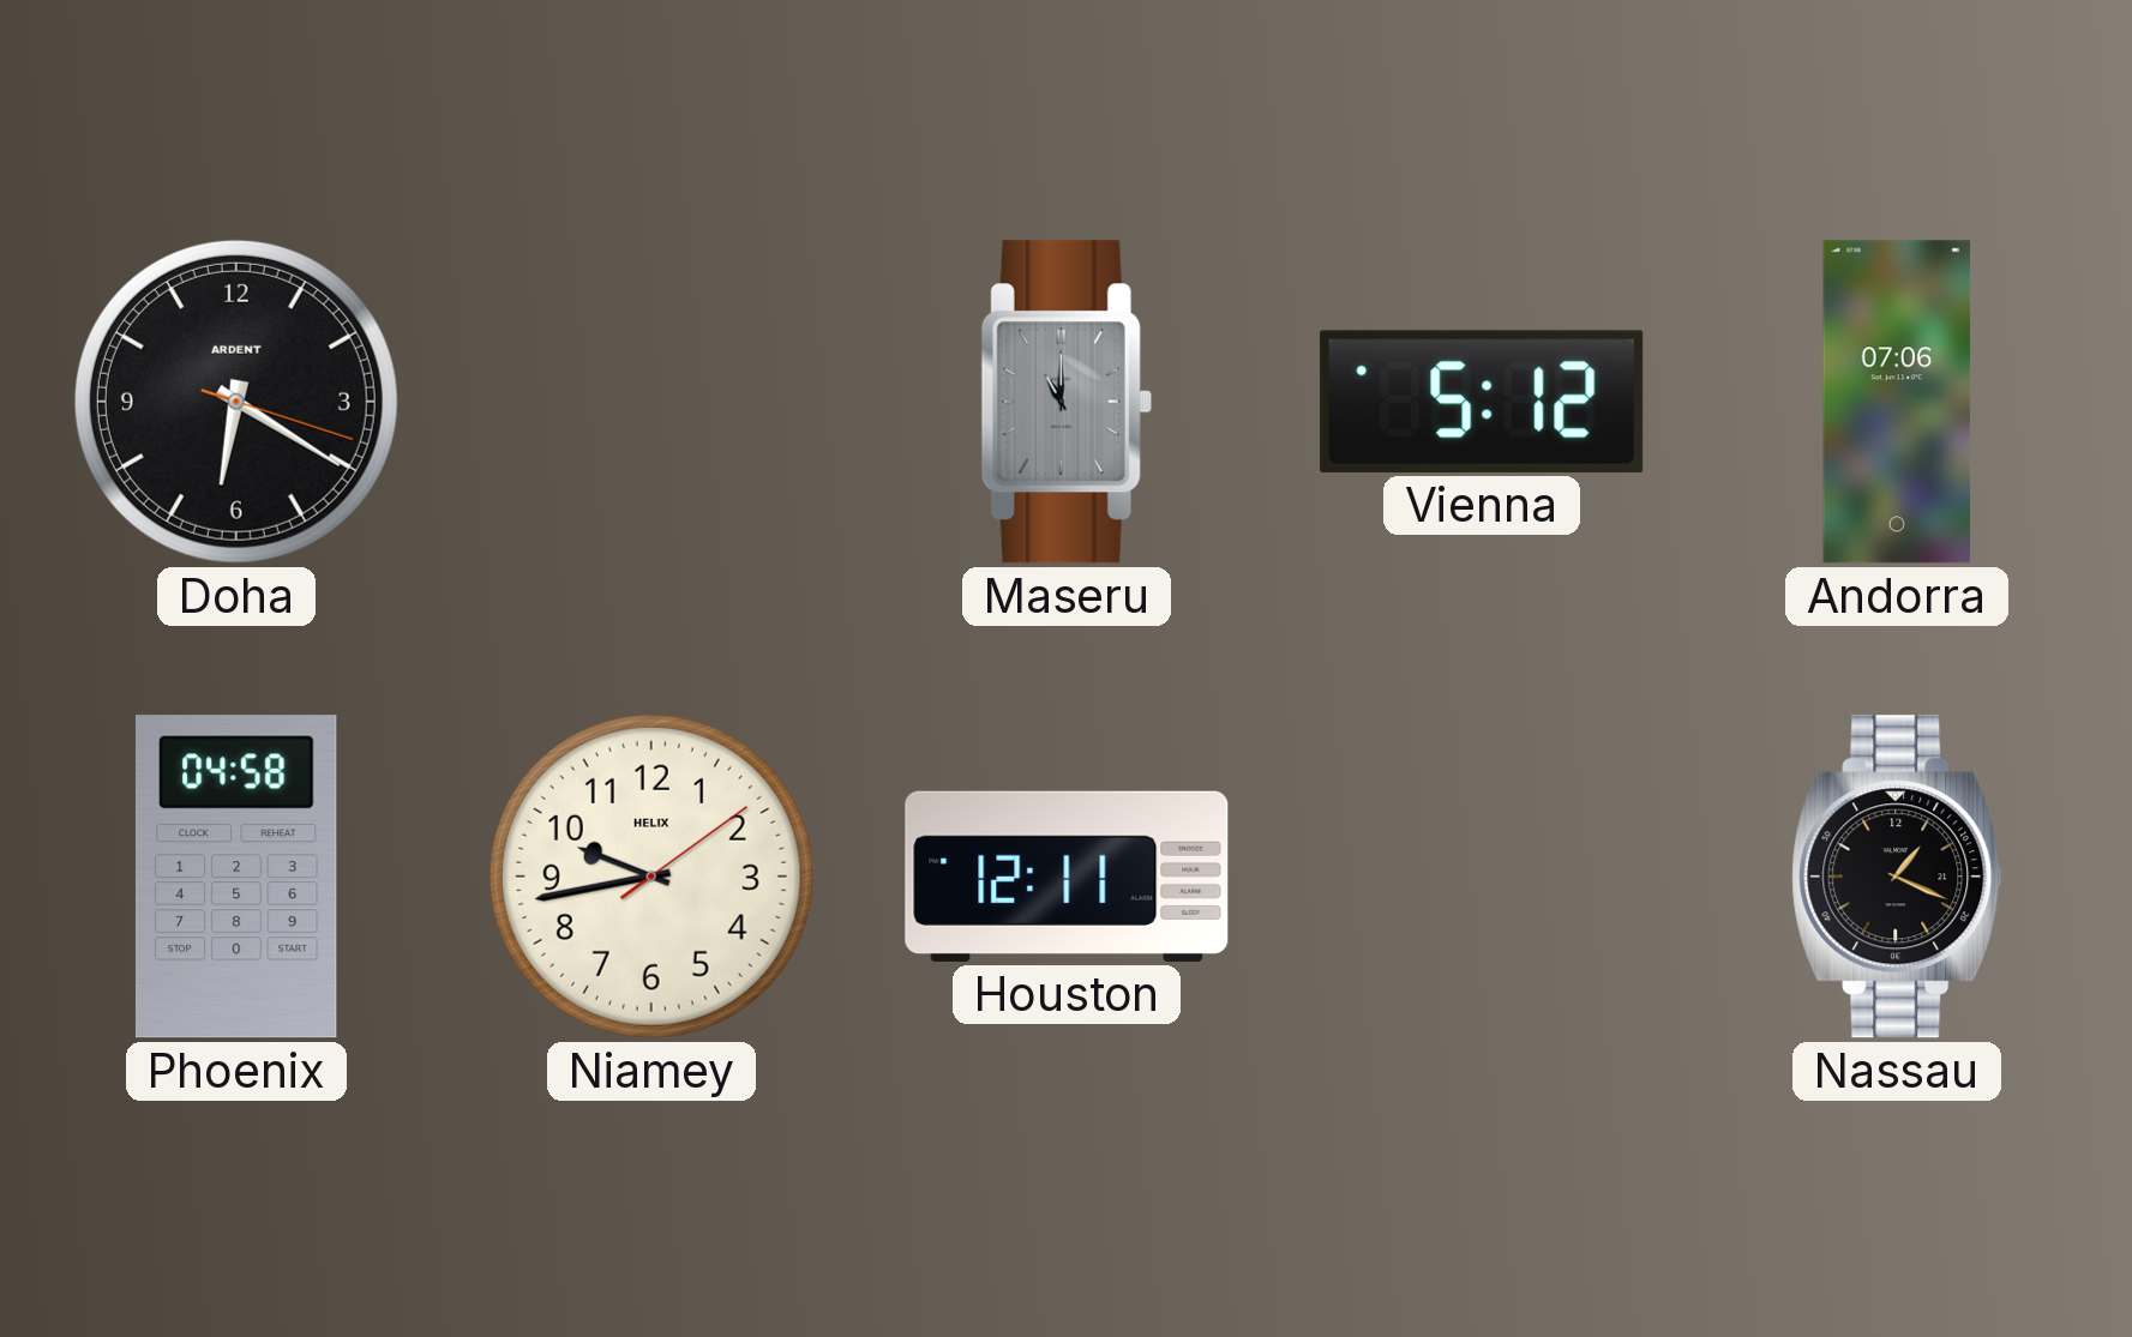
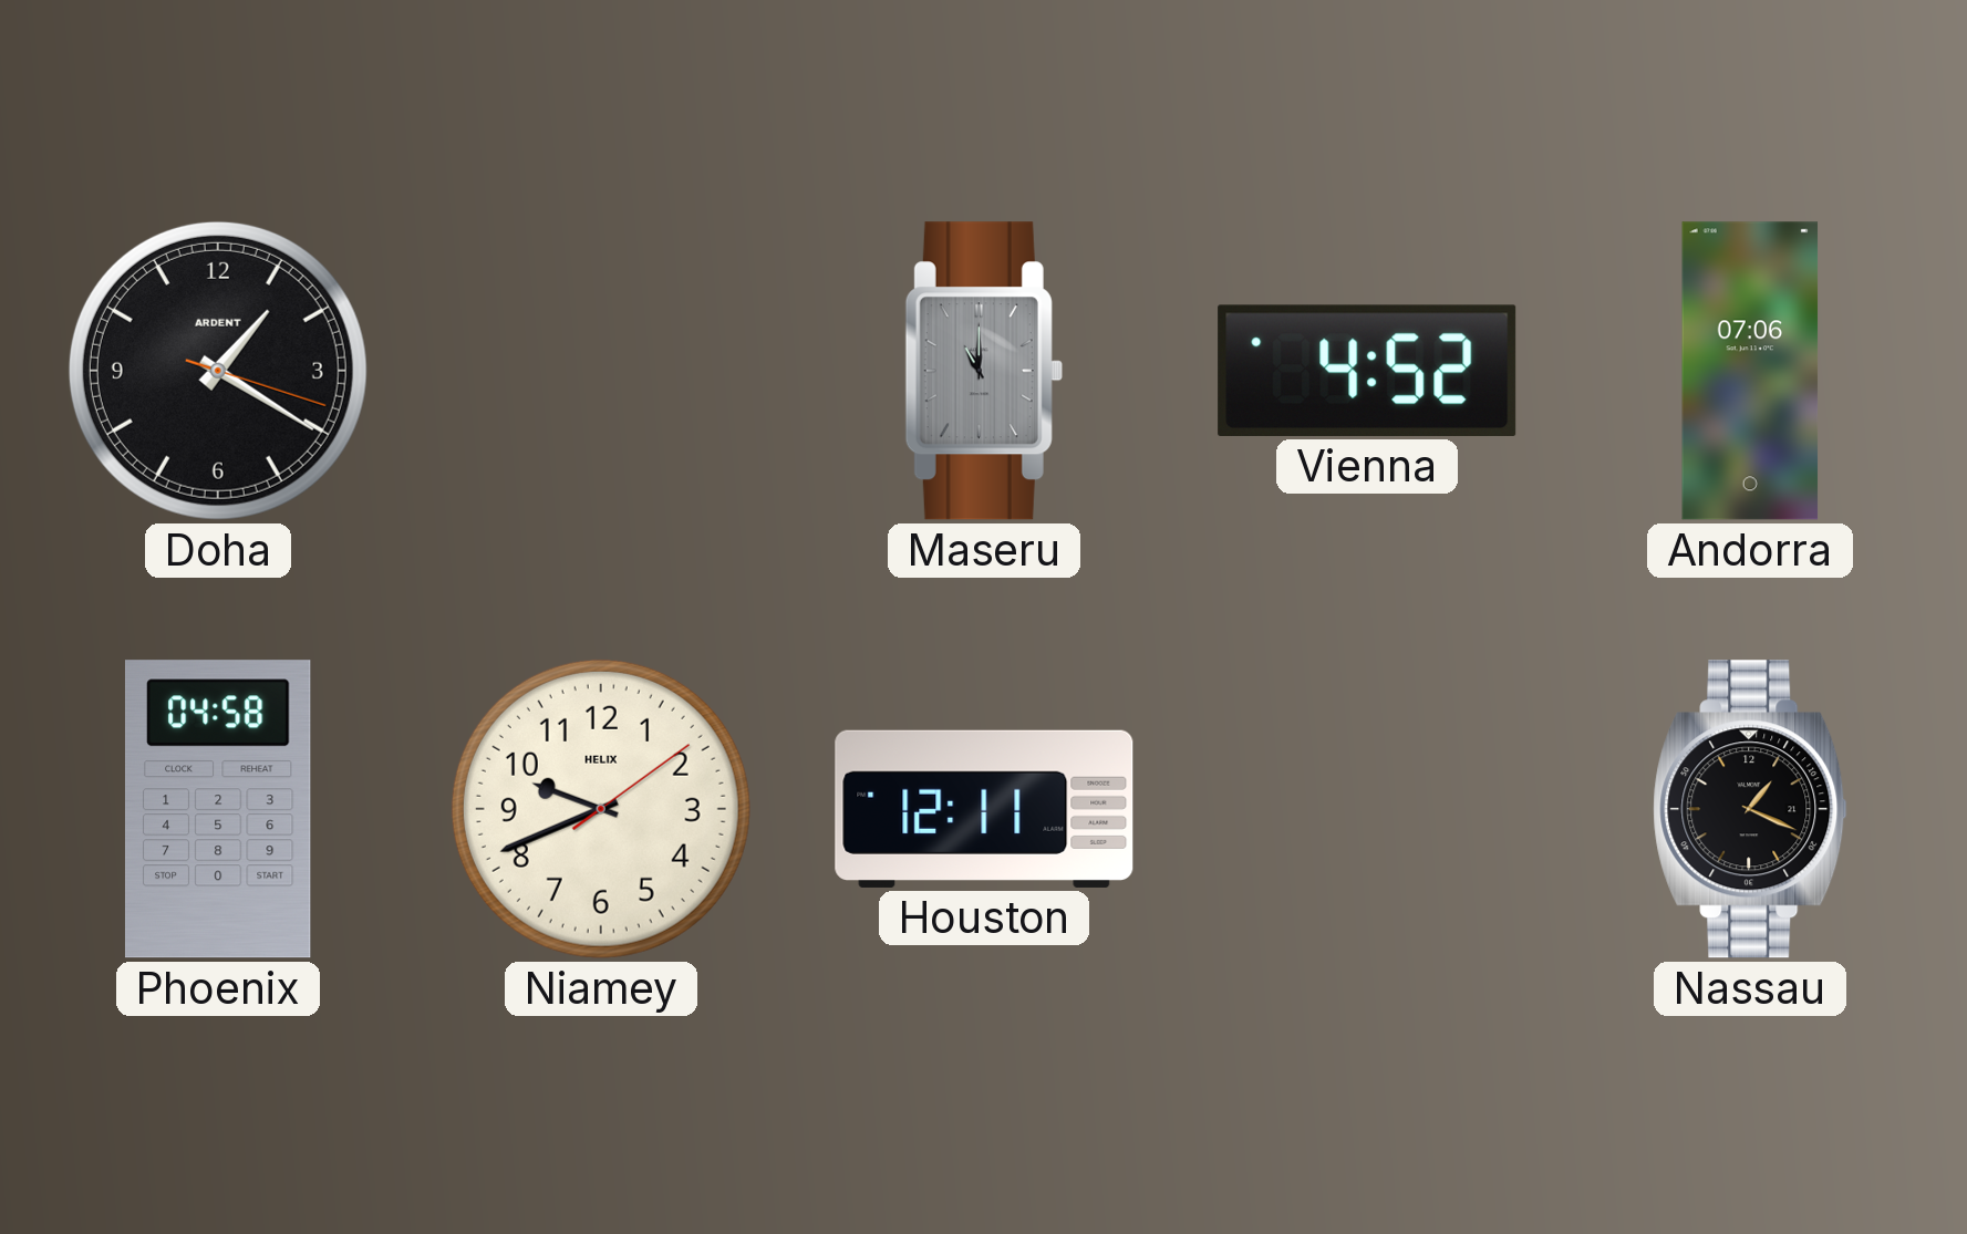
Doha: 6:20 -> 1:20 (218, 371)
Vienna: 5:12 -> 4:52 (1367, 371)
Niamey: 9:43 -> 9:41 (601, 809)
